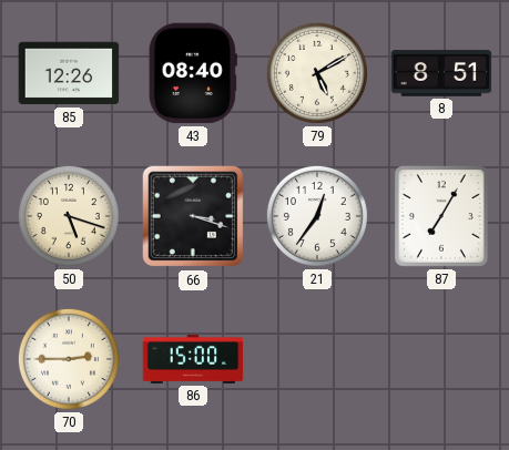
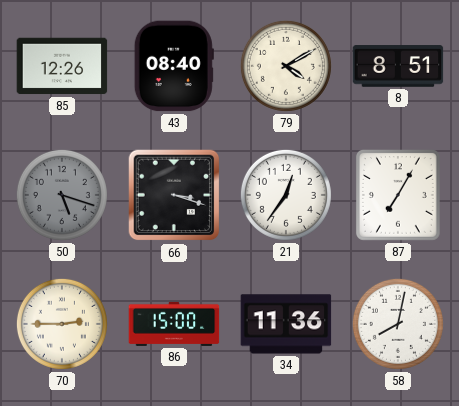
79: 5:10 -> 4:10 (286, 66)
50 dial: cream -> grey (62, 195)
34: none -> 11:36 (286, 324)
58: none -> 8:02 (398, 324)
